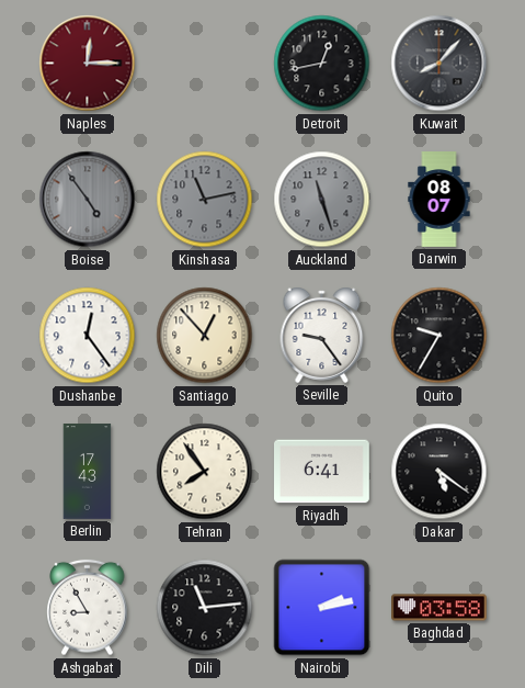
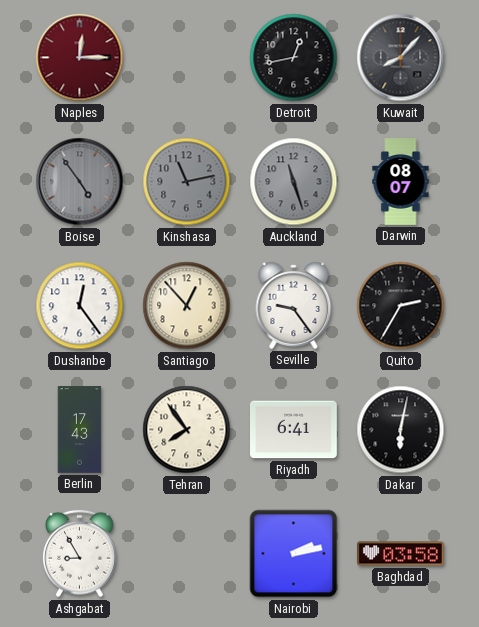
Quito: 9:35 -> 2:35 (401, 306)
Dakar: 5:21 -> 6:02 (401, 430)
Dili: 11:14 -> none (205, 608)
